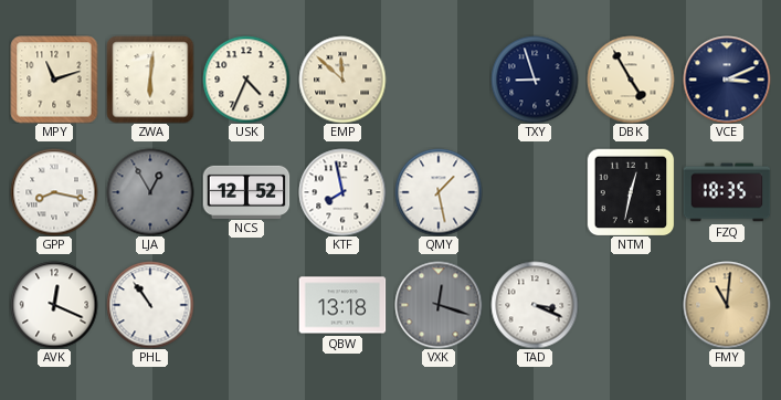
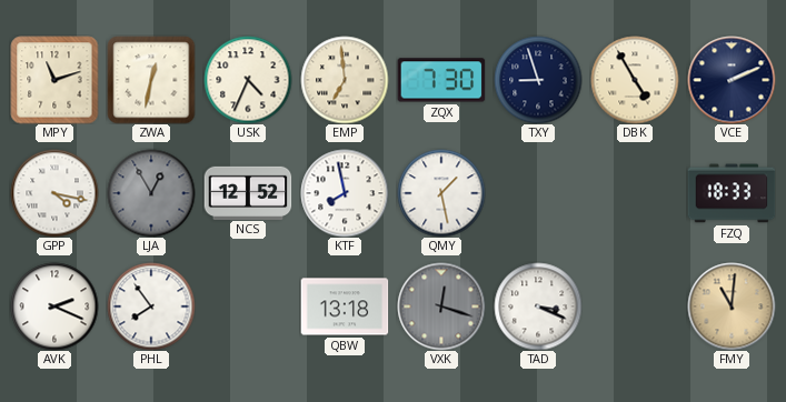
ZWA: 6:01 -> 12:32 (151, 80)
EMP: 11:52 -> 6:59 (345, 80)
ZQX: none -> 7:30 (441, 80)
VCE: 3:11 -> 2:11 (732, 80)
GPP: 8:17 -> 4:17 (54, 193)
NTM: 12:32 -> none (631, 192)
FZQ: 18:35 -> 18:33 (732, 193)
AVK: 12:19 -> 2:19 (54, 306)
PHL: 10:54 -> 7:54 (151, 306)
